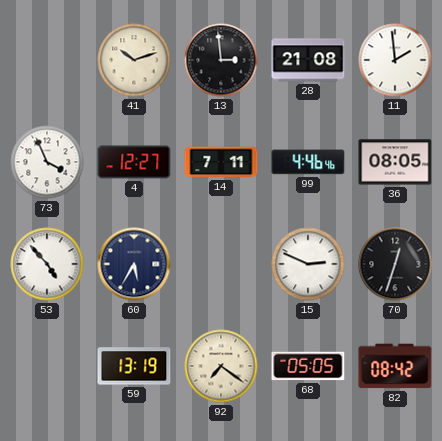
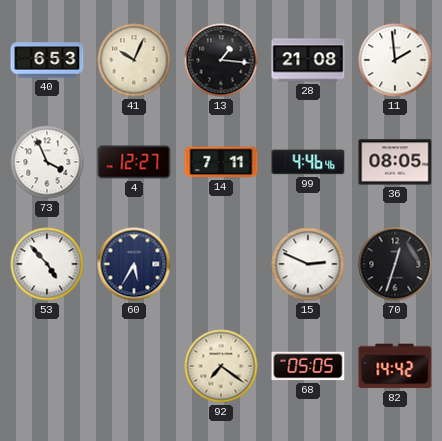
40: none -> 6:53 (47, 60)
41: 10:12 -> 10:04 (134, 60)
13: 2:59 -> 1:16 (221, 60)
59: 13:19 -> none (134, 366)
82: 08:42 -> 14:42 (395, 366)
